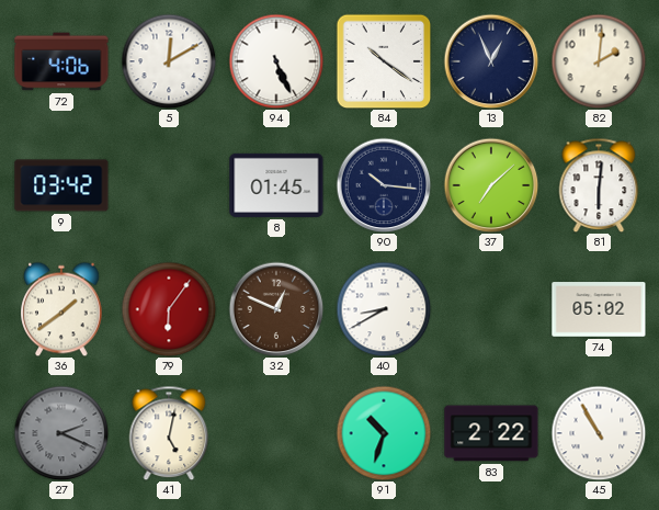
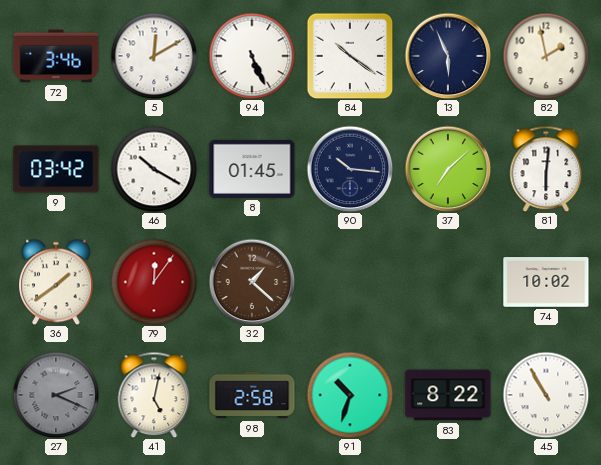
72: 4:06 -> 3:46 (56, 56)
13: 12:56 -> 5:56 (448, 56)
82: 2:01 -> 1:58 (546, 56)
46: none -> 10:20 (154, 169)
79: 6:06 -> 12:06 (154, 282)
32: 12:49 -> 1:22 (252, 282)
40: 8:40 -> none (384, 309)
74: 05:02 -> 10:02 (546, 282)
98: none -> 2:58 (252, 395)
83: 2:22 -> 8:22 (448, 395)
